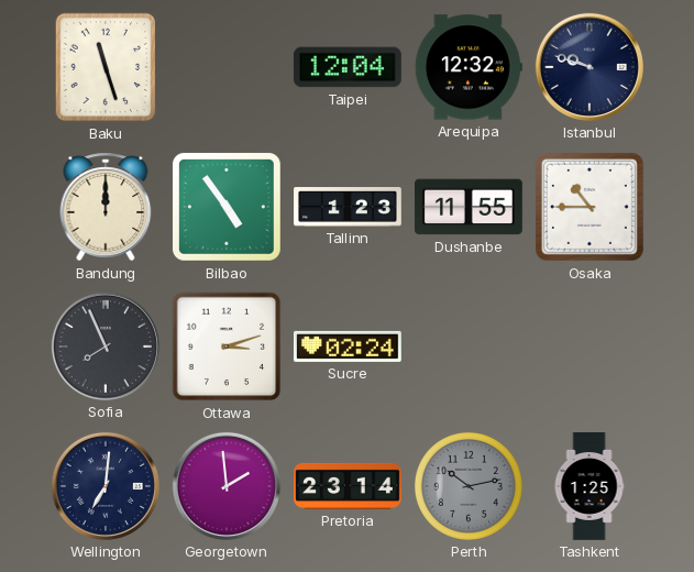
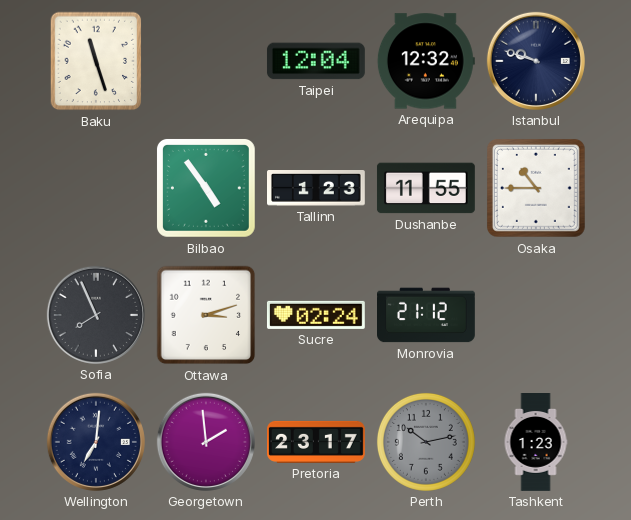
Bandung: 12:00 -> none (106, 207)
Monrovia: none -> 21:12 (427, 315)
Pretoria: 23:14 -> 23:17 (317, 442)
Tashkent: 1:25 -> 1:23 (536, 443)
